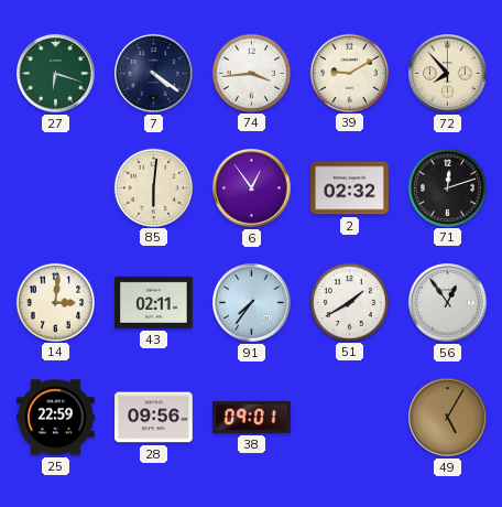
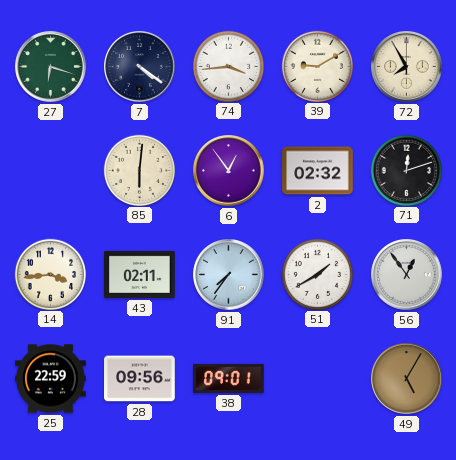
72: 7:53 -> 7:55 (407, 67)
14: 3:01 -> 3:44 (50, 274)
